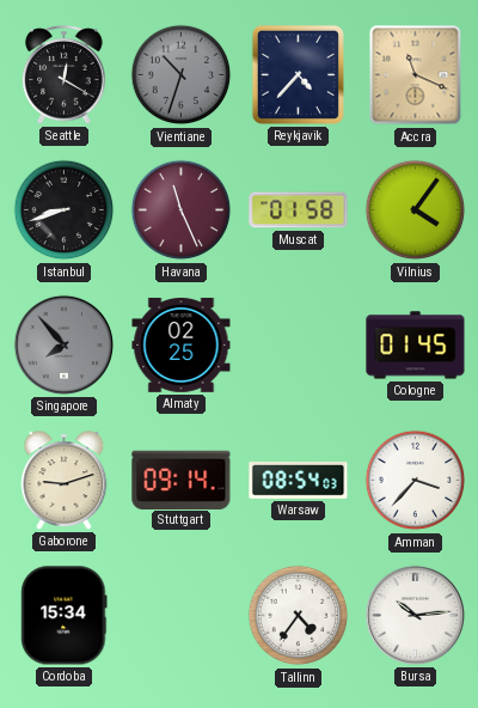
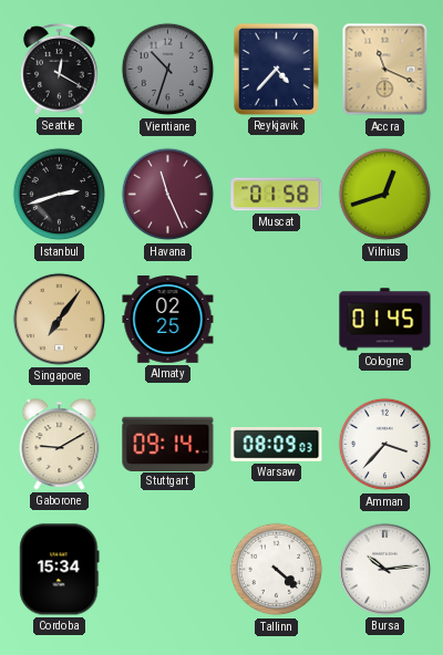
Istanbul: 8:42 -> 2:42 (60, 195)
Vilnius: 4:06 -> 12:42 (385, 195)
Singapore: 7:53 -> 7:06 (59, 319)
Singapore dial: grey -> champagne (59, 319)
Gaborone: 9:12 -> 9:10 (60, 445)
Warsaw: 08:54 -> 08:09 (277, 445)
Tallinn: 4:36 -> 4:22 (277, 570)
